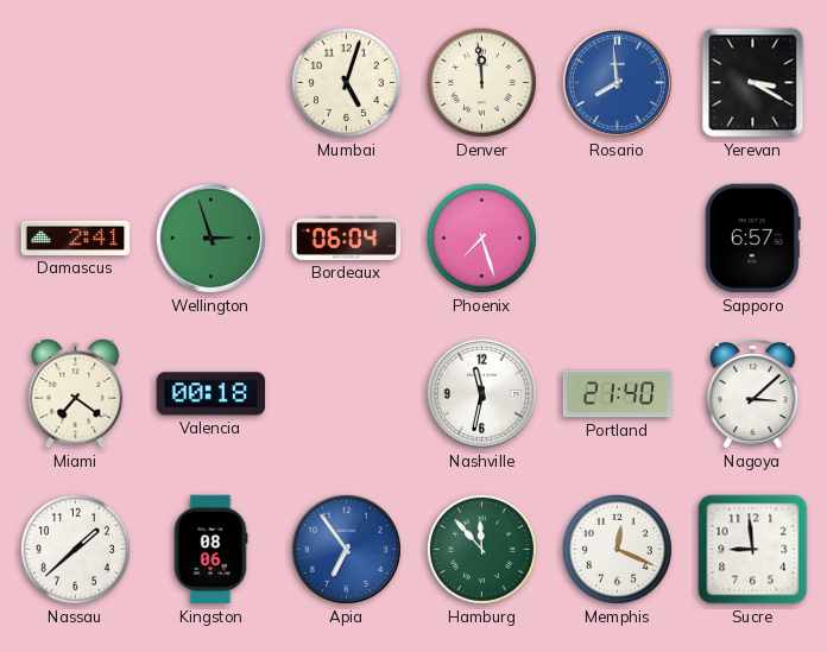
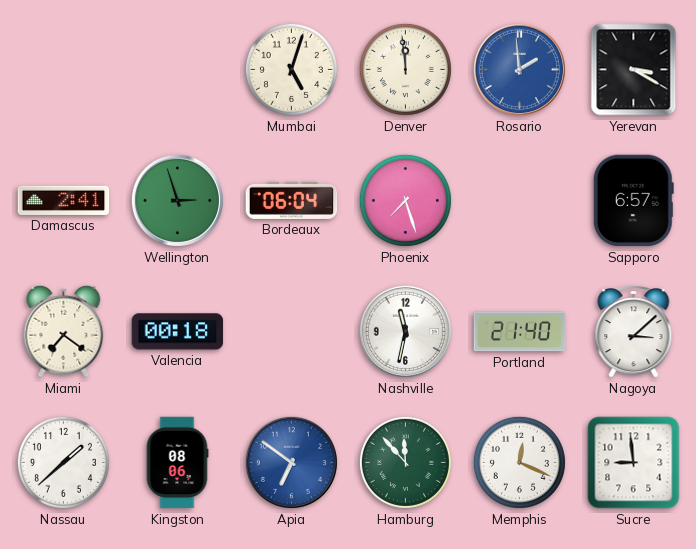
Rosario: 7:59 -> 1:59 (519, 69)
Apia: 6:54 -> 6:51 (291, 462)
